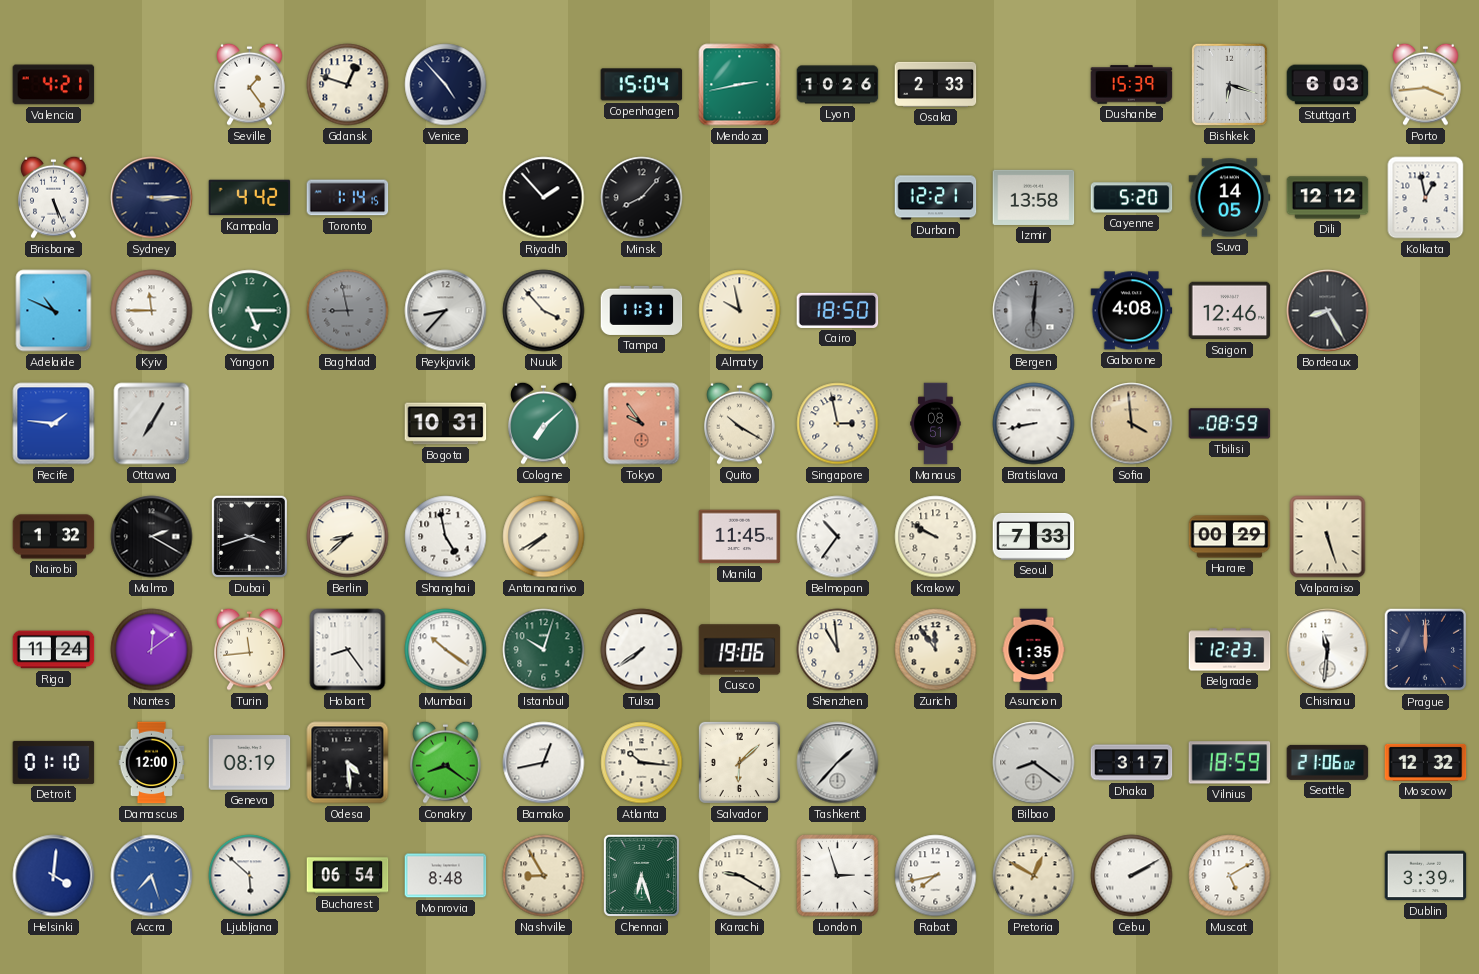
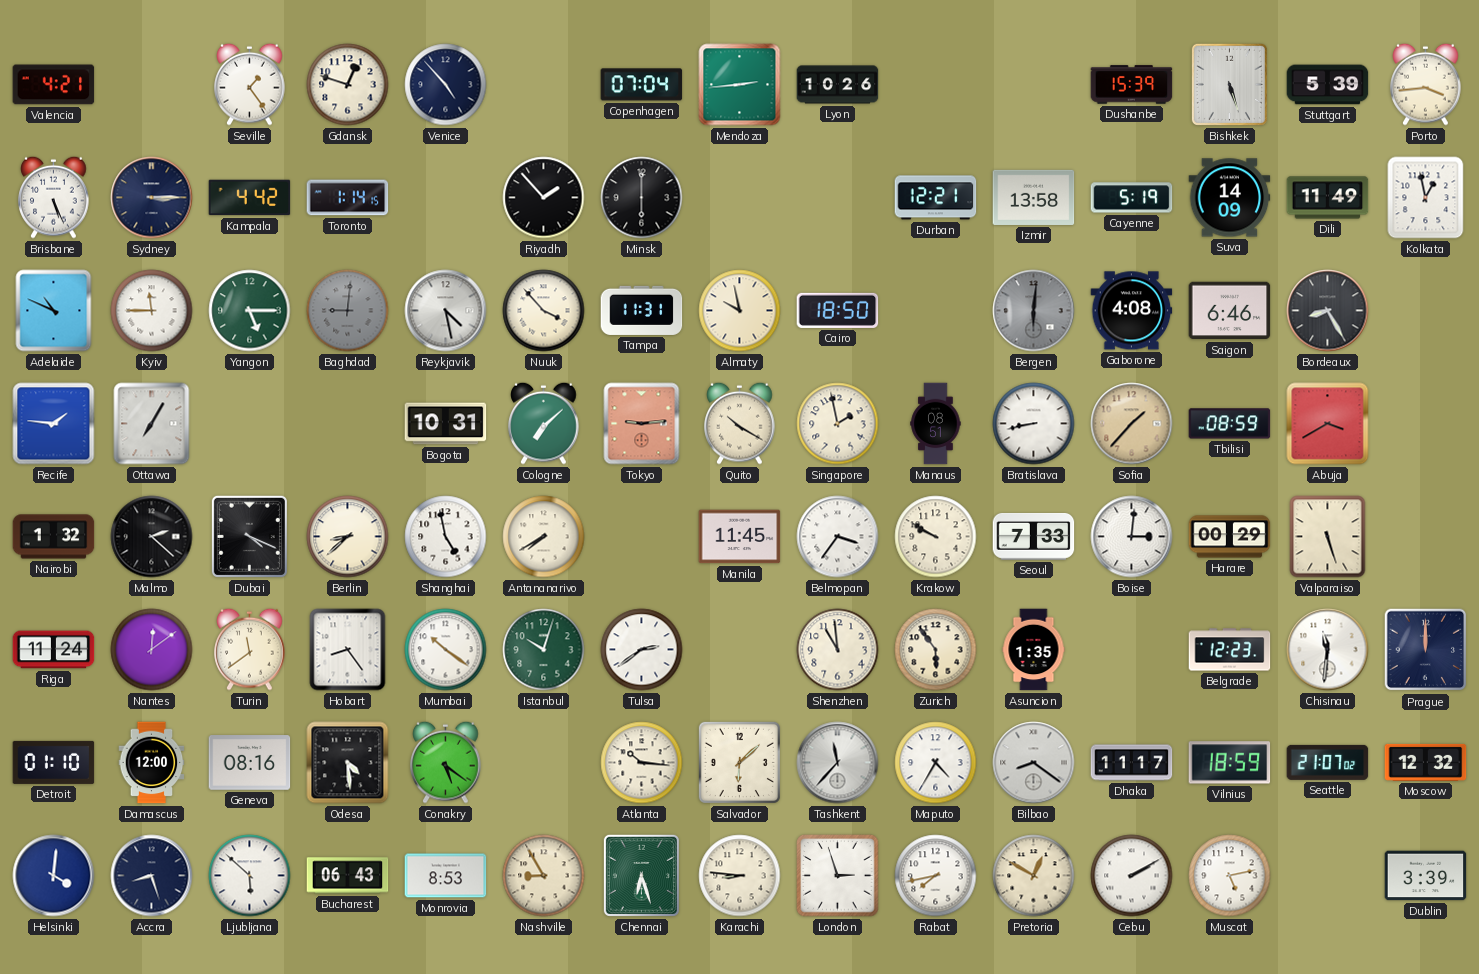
Copenhagen: 15:04 -> 07:04 (642, 85)
Mendoza: 2:43 -> 2:44 (740, 85)
Osaka: 2:33 -> none (936, 84)
Bishkek: 6:18 -> 5:27 (1229, 84)
Stuttgart: 6:03 -> 5:39 (1328, 85)
Minsk: 8:07 -> 6:00 (642, 198)
Cayenne: 5:20 -> 5:19 (1132, 198)
Suva: 14:05 -> 14:09 (1230, 198)
Dili: 12:12 -> 11:49 (1328, 198)
Baghdad: 8:58 -> 9:01 (348, 311)
Reykjavik: 8:37 -> 4:28 (446, 311)
Saigon: 12:46 -> 6:46 (1230, 311)
Tokyo: 9:54 -> 9:14 (642, 424)
Singapore: 2:58 -> 1:58 (838, 424)
Sofia: 3:59 -> 1:37 (1132, 424)
Abuja: none -> 3:40 (1328, 424)
Malmo: 2:20 -> 2:22 (152, 537)
Dubai: 3:42 -> 4:19 (249, 536)
Belmopan: 10:36 -> 3:36 (838, 537)
Boise: none -> 3:01 (1132, 537)
Turin: 11:44 -> 11:39 (250, 649)
Tulsa: 7:39 -> 2:39 (642, 650)
Cusco: 19:06 -> none (740, 650)
Zurich: 11:54 -> 5:54 (936, 650)
Geneva: 08:19 -> 08:16 (250, 763)
Conakry: 8:21 -> 5:21 (446, 762)
Bamako: 12:43 -> none (544, 763)
Tashkent: 1:37 -> 11:37 (838, 763)
Maputo: none -> 4:35 (936, 763)
Dhaka: 3:17 -> 11:17 (1132, 763)
Seattle: 21:06 -> 21:07 (1328, 762)
Accra: 7:27 -> 8:27 (152, 876)
Accra dial: blue -> navy (152, 876)
Bucharest: 06:54 -> 06:43 (348, 876)
Monrovia: 8:48 -> 8:53 (446, 876)
Karachi: 9:20 -> 8:46 (740, 876)
Muscat: 5:10 -> 5:13 (1230, 876)
